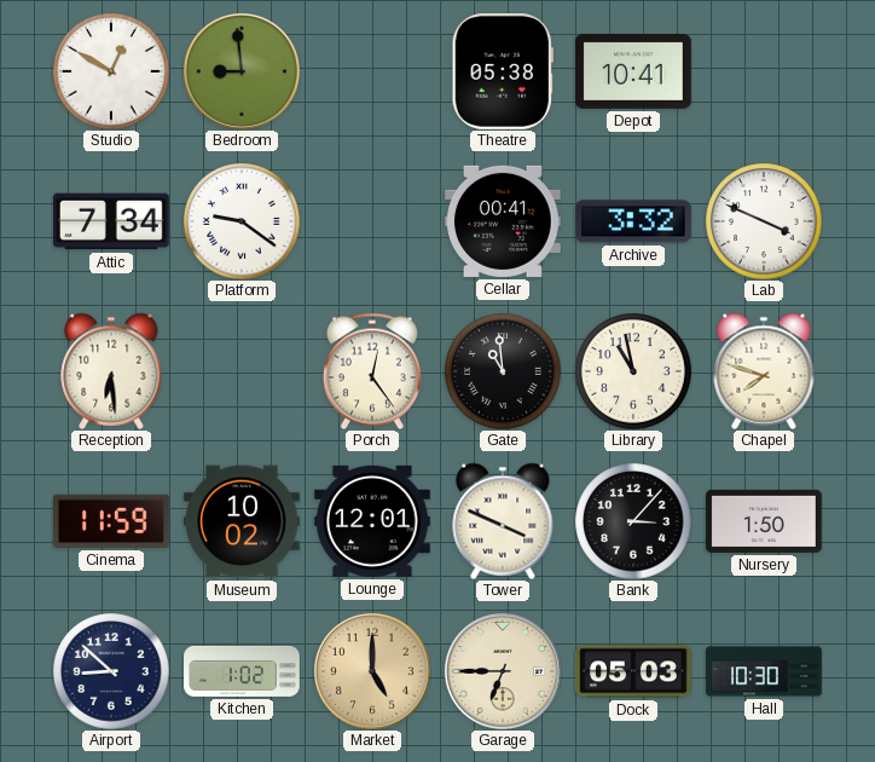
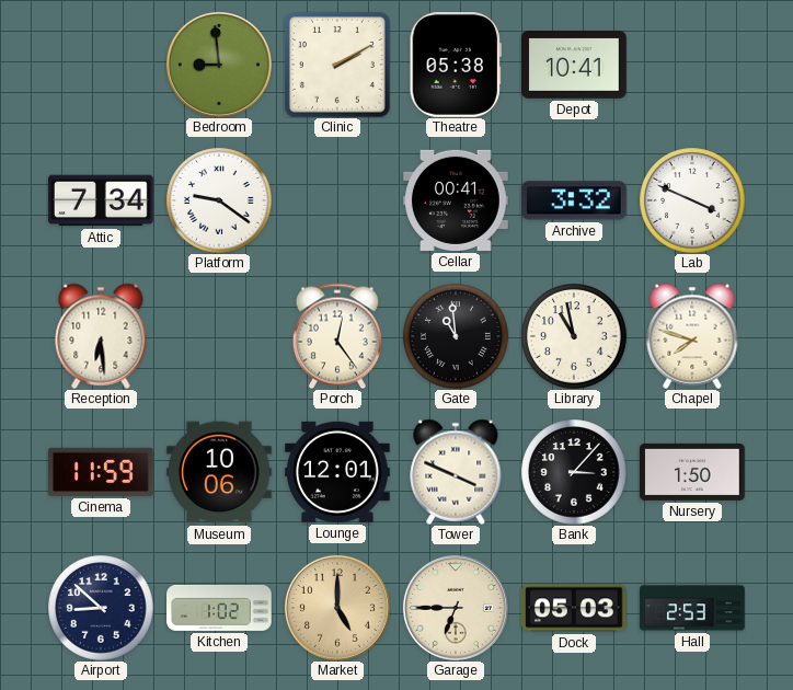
Studio: 12:50 -> none (111, 71)
Clinic: none -> 2:10 (338, 66)
Museum: 10:02 -> 10:06 (220, 472)
Hall: 10:30 -> 2:53 (692, 608)
